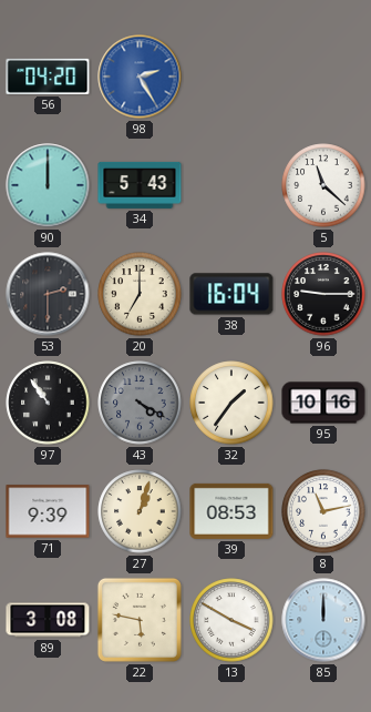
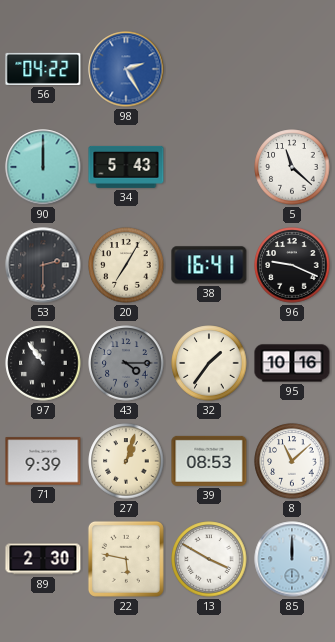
56: 04:20 -> 04:22 (43, 69)
20: 7:00 -> 7:05 (126, 265)
38: 16:04 -> 16:41 (209, 265)
96: 9:15 -> 9:19 (292, 265)
43: 4:20 -> 4:15 (126, 363)
8: 11:13 -> 11:08 (292, 461)
89: 3:08 -> 2:30 (43, 559)
